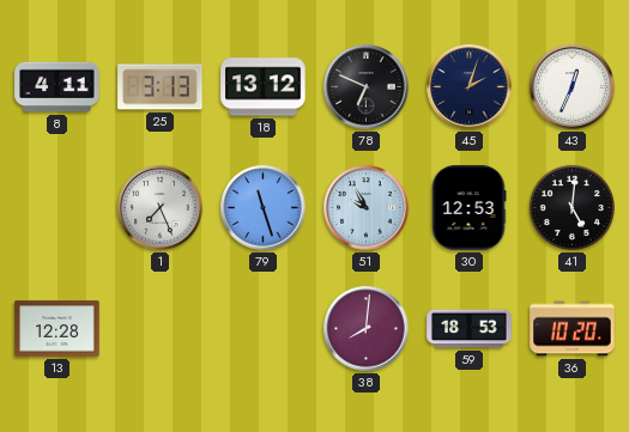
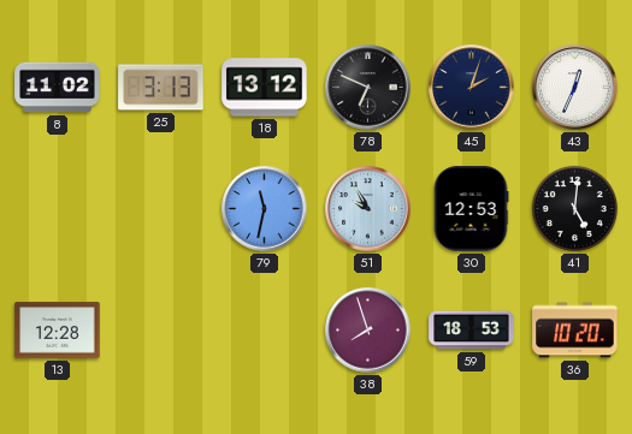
8: 4:11 -> 11:02 (58, 88)
1: 7:26 -> none (161, 208)
79: 11:27 -> 11:32 (265, 209)
38: 8:01 -> 7:57 (368, 331)
